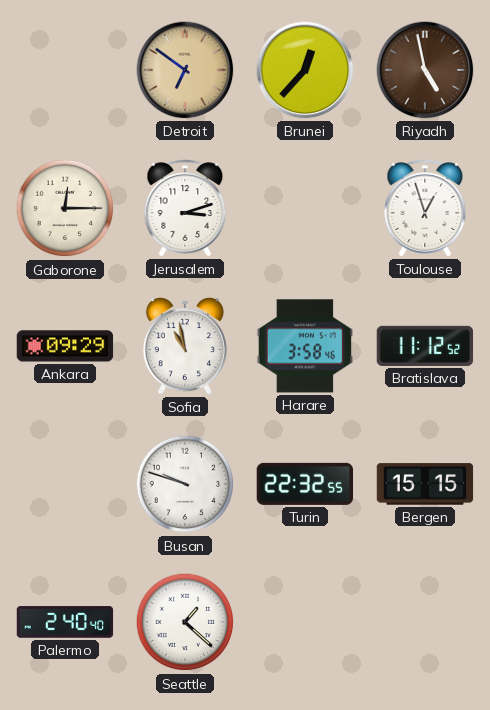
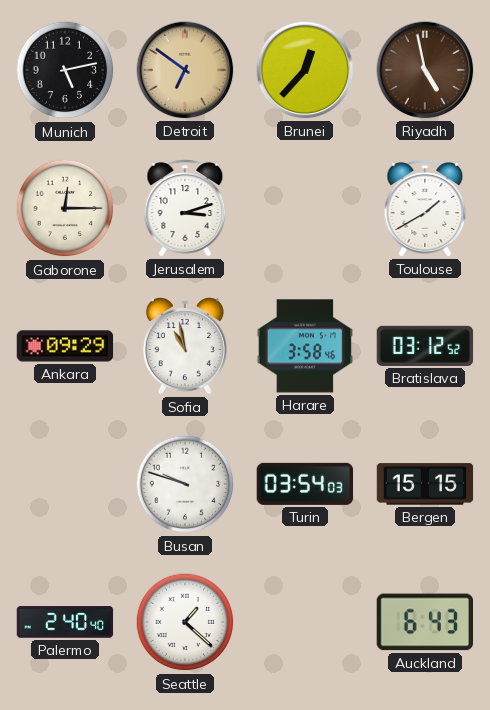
Munich: none -> 5:13 (65, 70)
Toulouse: 12:57 -> 1:40 (425, 208)
Bratislava: 11:12 -> 03:12 (425, 346)
Turin: 22:32 -> 03:54 (305, 484)
Auckland: none -> 6:43 (425, 622)
